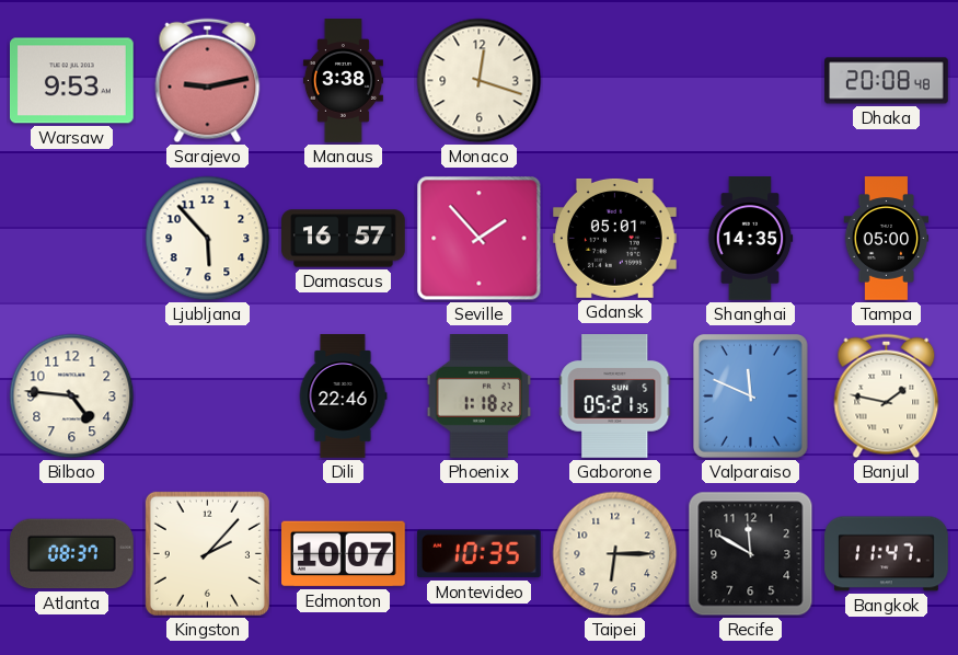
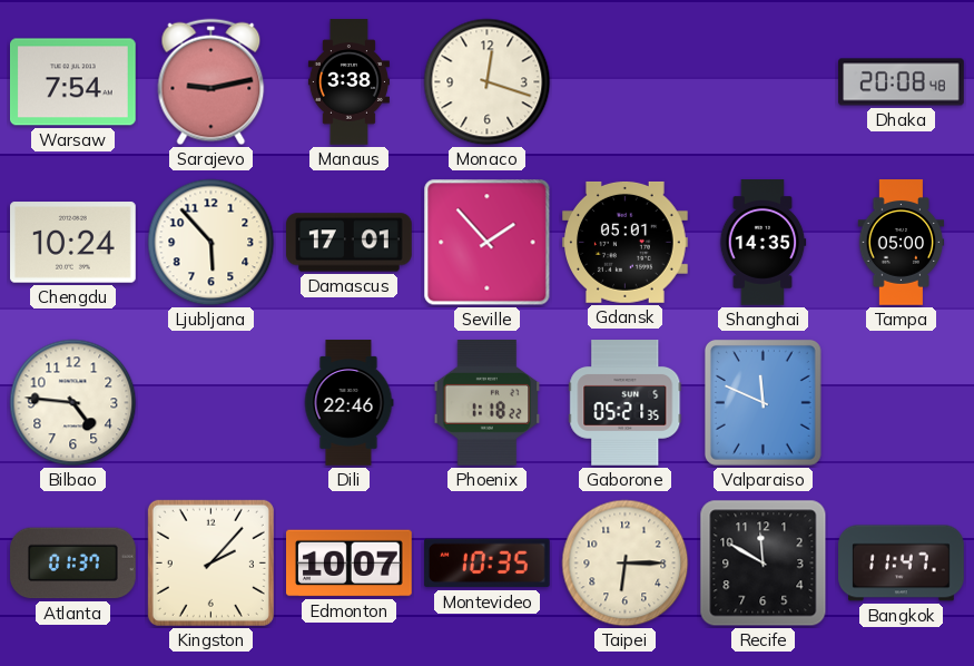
Warsaw: 9:53 -> 7:54 (73, 82)
Chengdu: none -> 10:24 (73, 243)
Damascus: 16:57 -> 17:01 (350, 243)
Banjul: 1:47 -> none (887, 397)
Atlanta: 08:37 -> 01:37 (73, 564)
